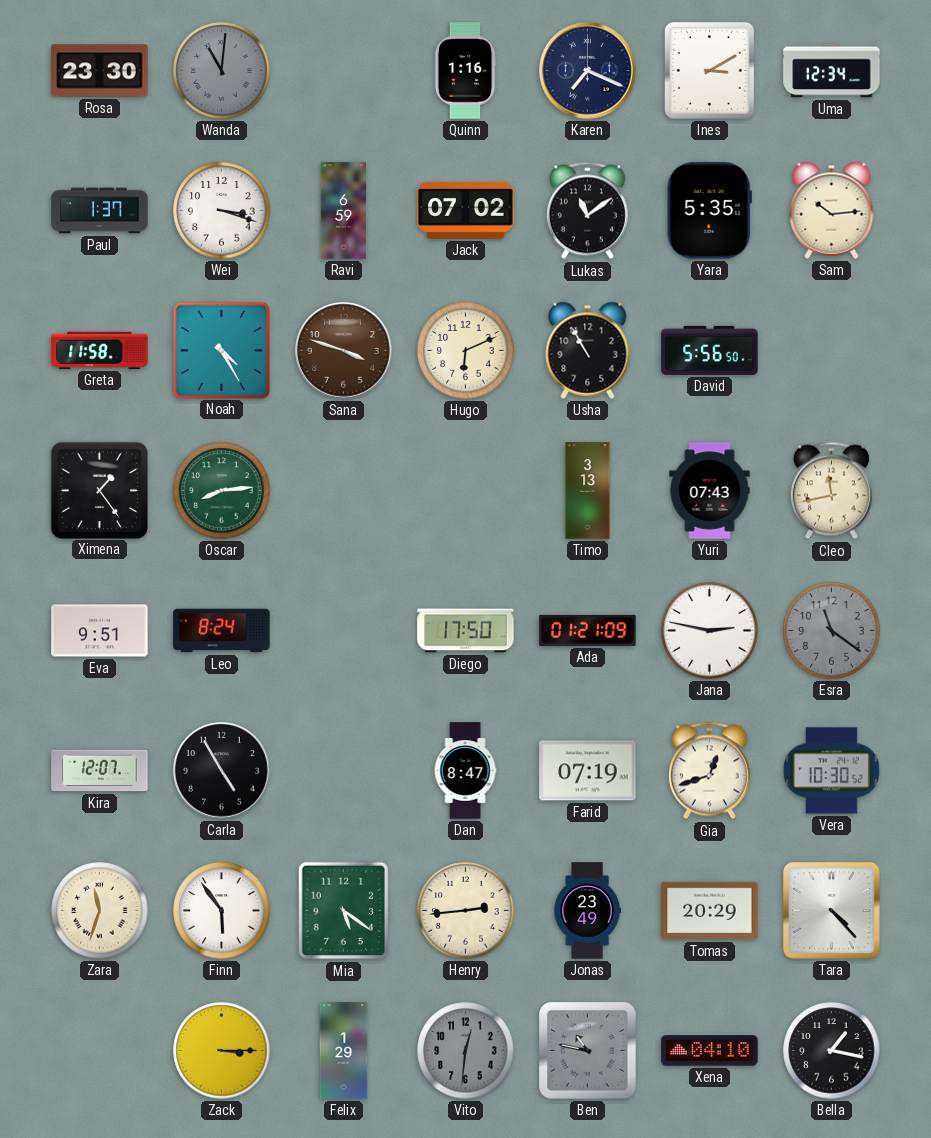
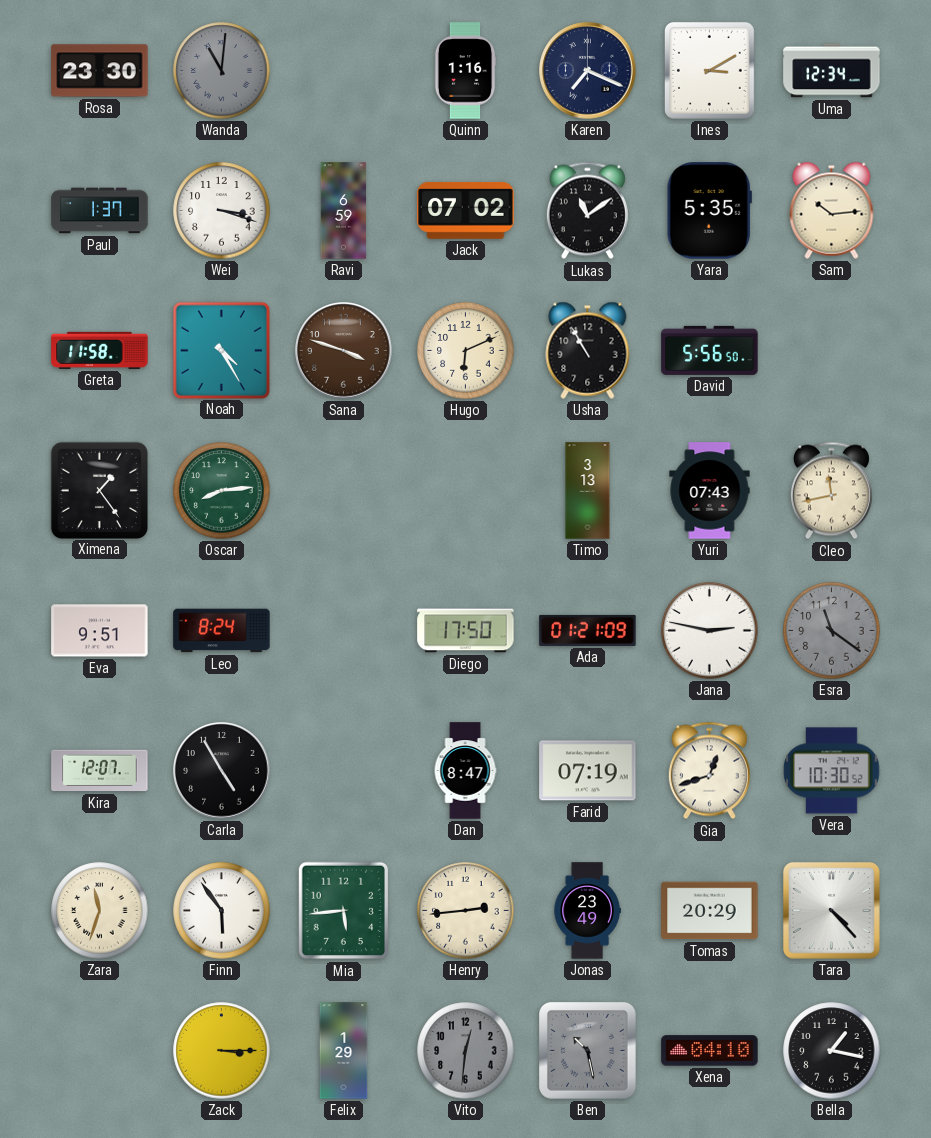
Mia: 5:21 -> 5:44 (344, 911)
Ben: 10:47 -> 10:28 (588, 1051)
